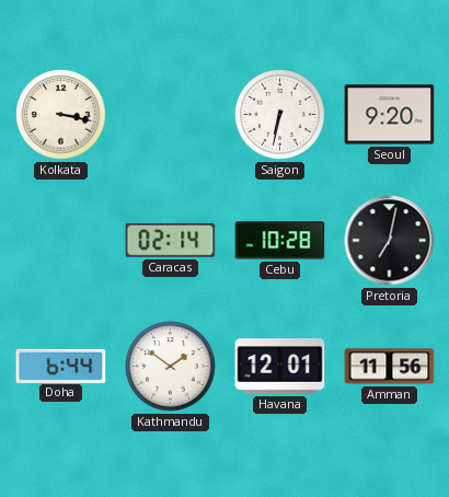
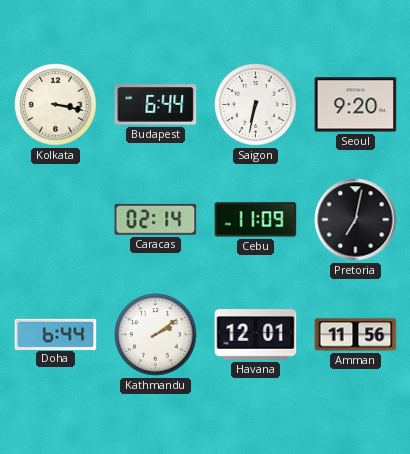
Budapest: none -> 6:44 (156, 105)
Cebu: 10:28 -> 11:09 (256, 220)
Kathmandu: 1:51 -> 2:09 (156, 335)
